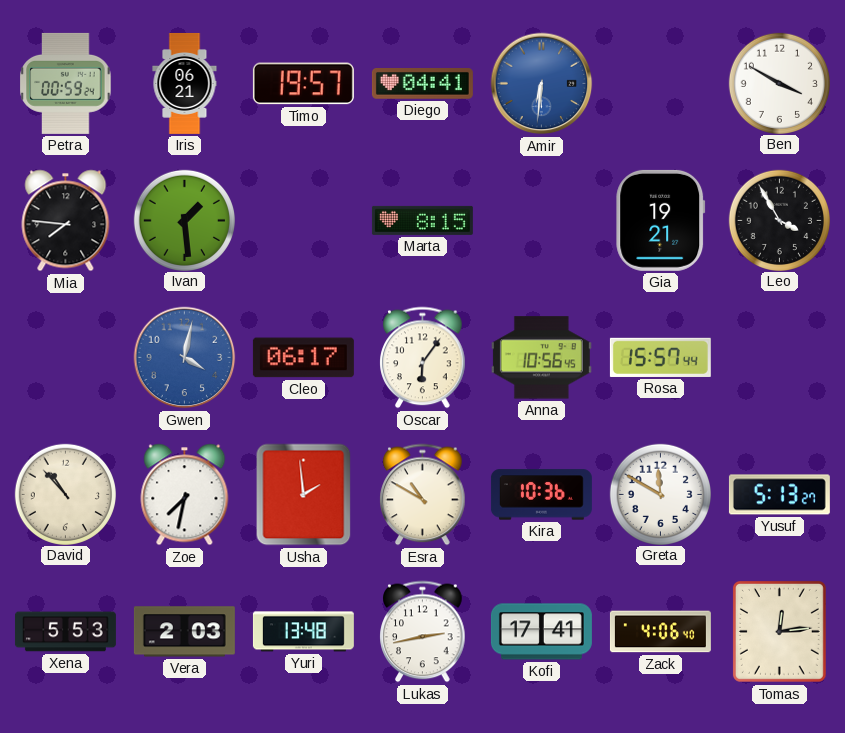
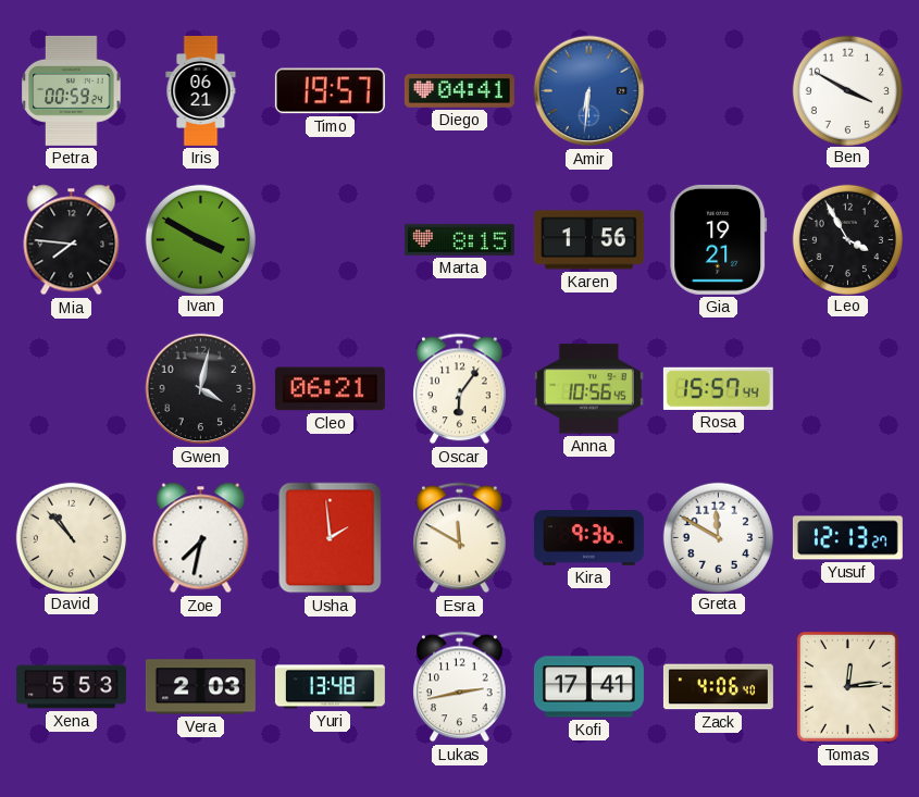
Ivan: 1:29 -> 3:50 (200, 239)
Karen: none -> 1:56 (588, 240)
Gwen dial: blue -> black (201, 389)
Cleo: 06:17 -> 06:21 (330, 389)
Esra: 10:50 -> 11:50 (460, 538)
Kira: 10:36 -> 9:36 (588, 538)
Yusuf: 5:13 -> 12:13 (847, 538)
